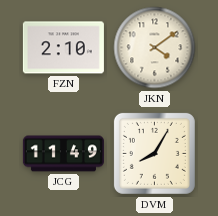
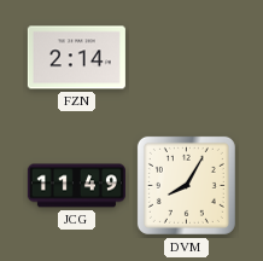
FZN: 2:10 -> 2:14 (76, 58)
JKN: 4:09 -> none (155, 48)
